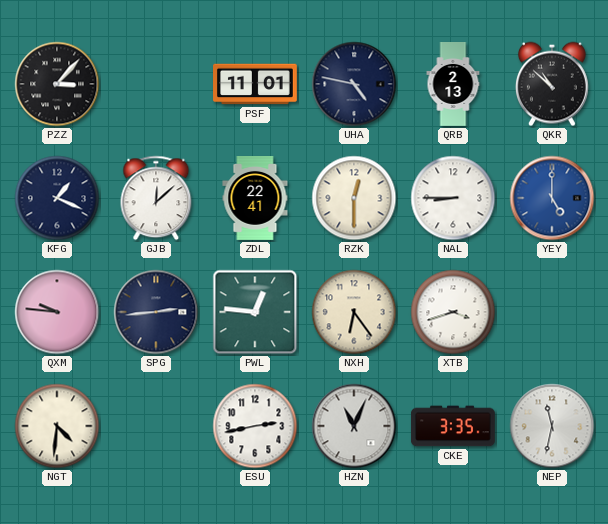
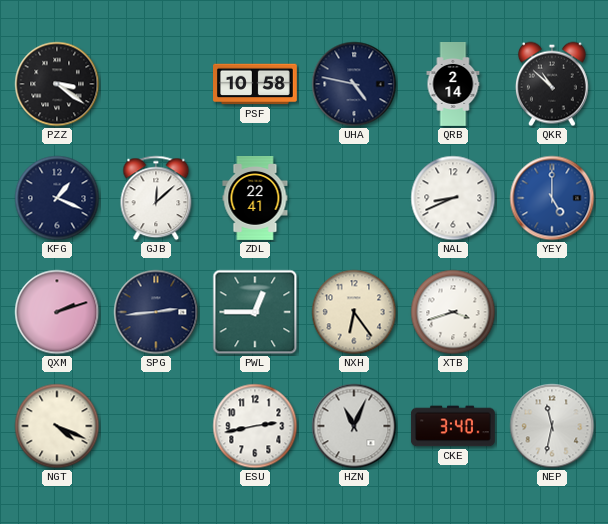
PZZ: 3:07 -> 3:21 (57, 84)
PSF: 11:01 -> 10:58 (256, 84)
QRB: 2:13 -> 2:14 (453, 85)
RZK: 12:30 -> none (354, 198)
NAL: 8:45 -> 8:41 (453, 198)
QXM: 9:46 -> 2:12 (57, 312)
PWL: 12:46 -> 12:45 (255, 312)
NGT: 4:31 -> 4:19 (57, 426)
CKE: 3:35 -> 3:40 (453, 426)
